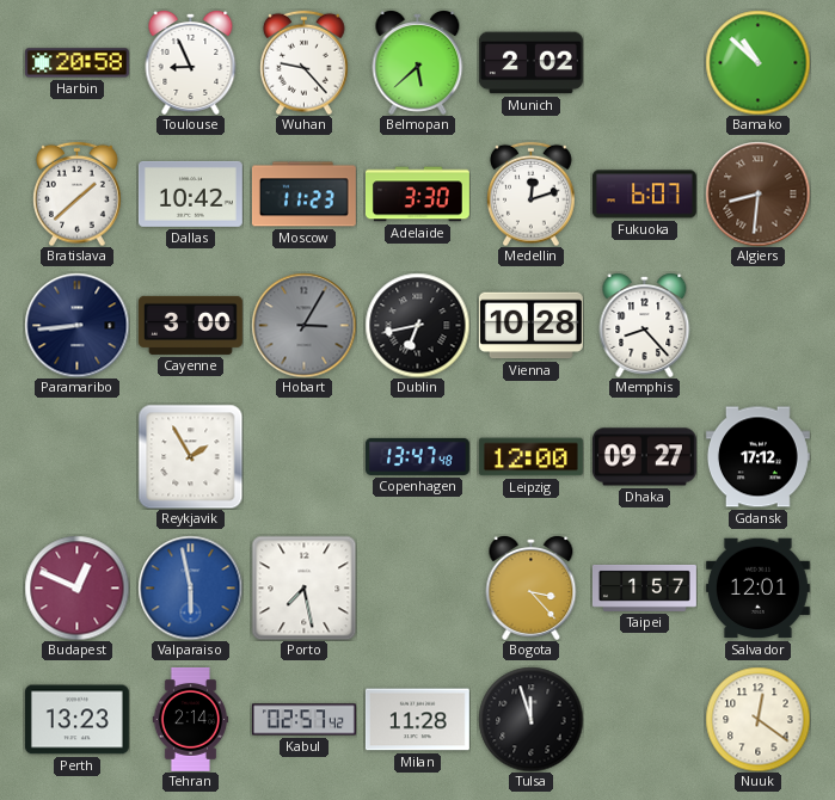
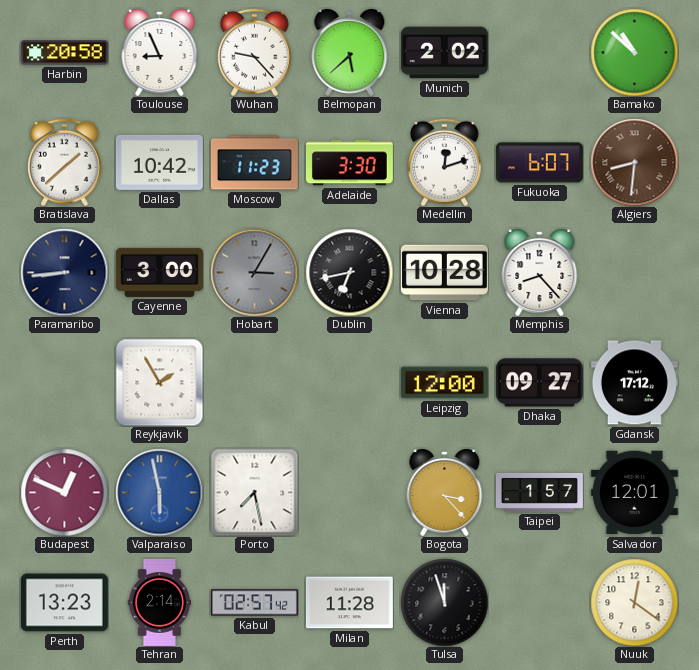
Copenhagen: 13:47 -> none (417, 456)
